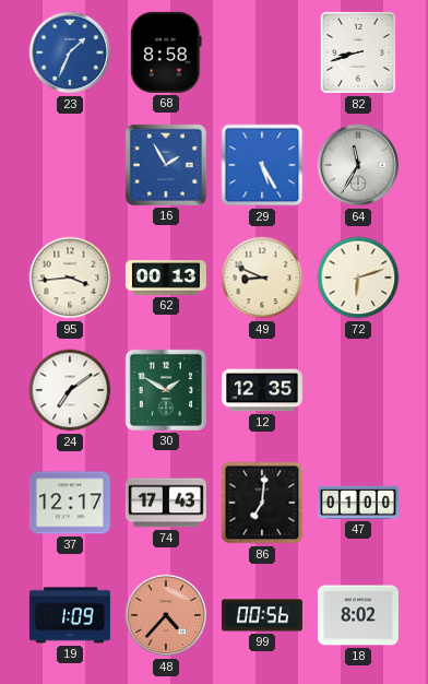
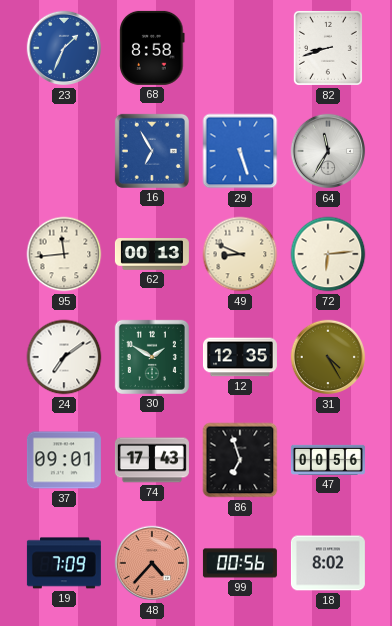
16: 1:55 -> 6:55 (152, 151)
29: 5:25 -> 5:27 (240, 151)
95: 3:44 -> 11:44 (64, 254)
72: 6:12 -> 6:14 (328, 254)
31: none -> 4:25 (328, 357)
37: 12:17 -> 09:01 (64, 460)
86: 7:01 -> 6:57 (240, 460)
47: 01:00 -> 00:56 (328, 460)
19: 1:09 -> 7:09 (64, 563)
